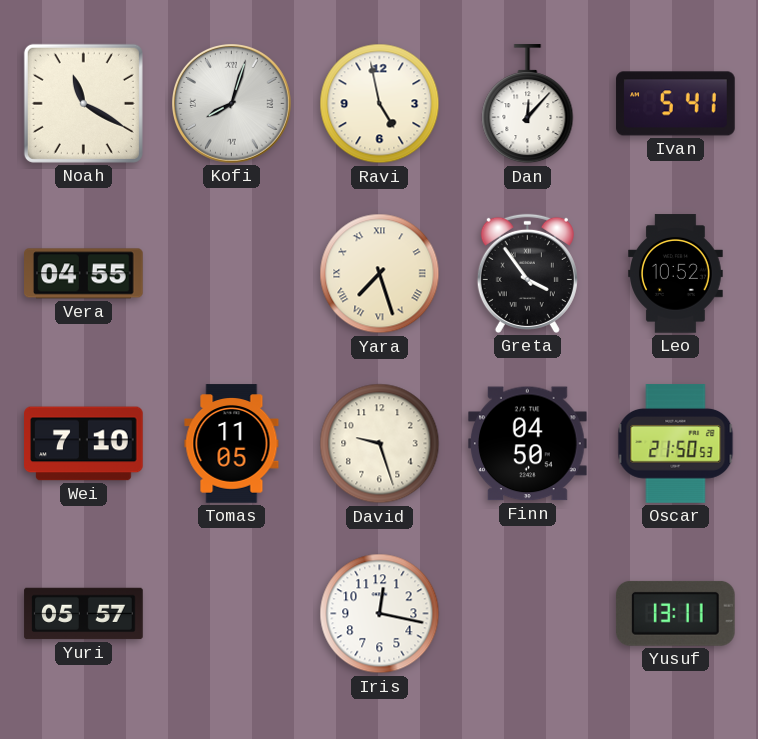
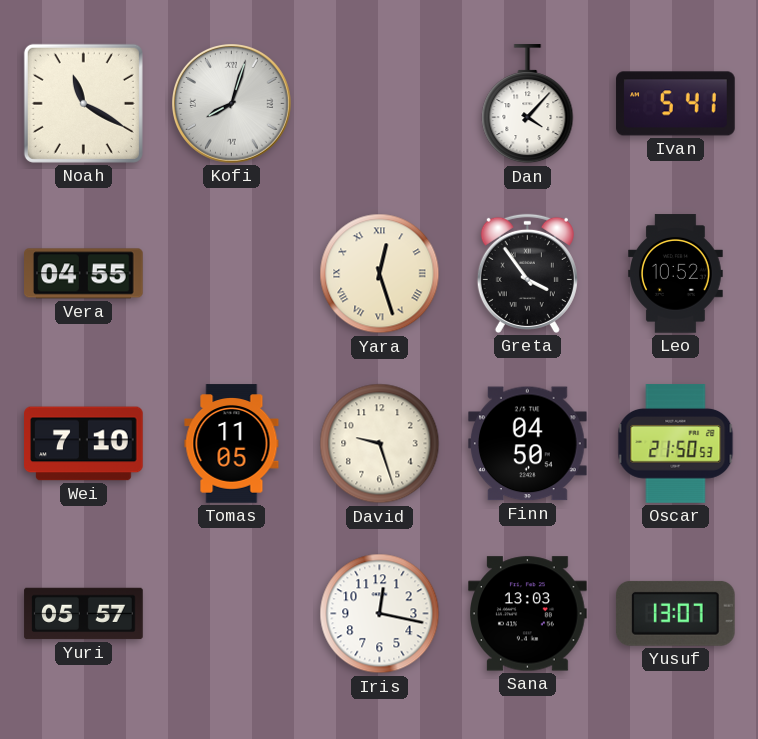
Ravi: 4:58 -> none (380, 104)
Dan: 12:07 -> 4:07 (528, 104)
Yara: 7:27 -> 12:27 (380, 274)
Sana: none -> 13:03 (528, 614)
Yusuf: 13:11 -> 13:07 (675, 613)
